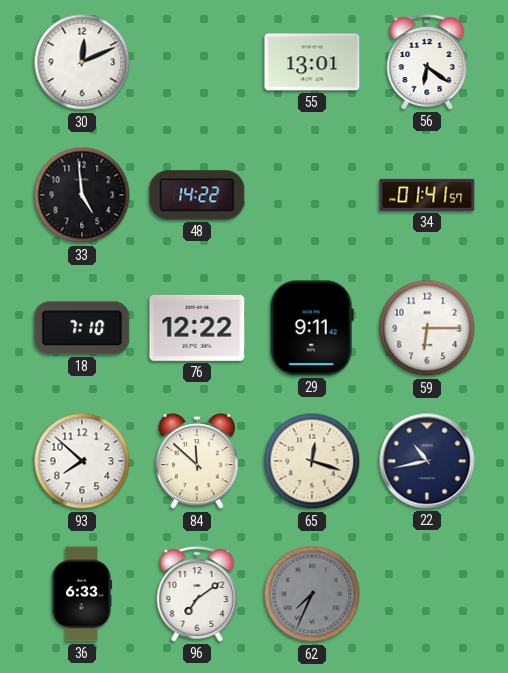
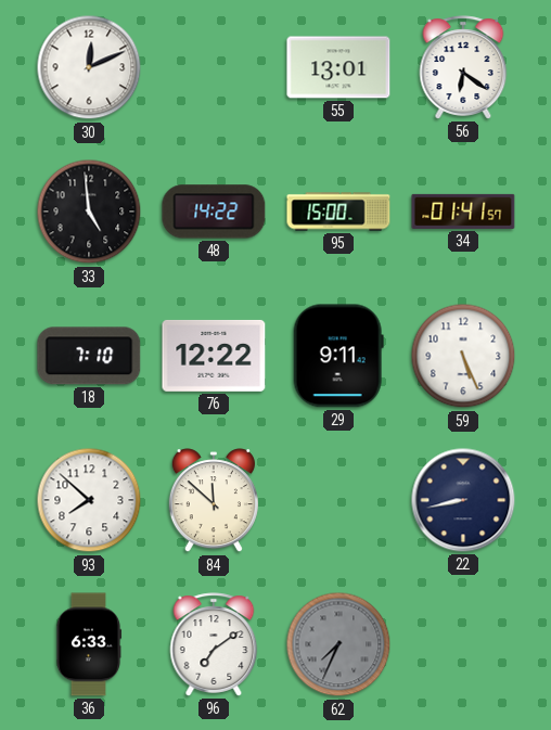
95: none -> 15:00 (338, 212)
59: 6:15 -> 5:26 (463, 356)
65: 12:18 -> none (312, 461)
22: 10:43 -> 8:43 (463, 500)
